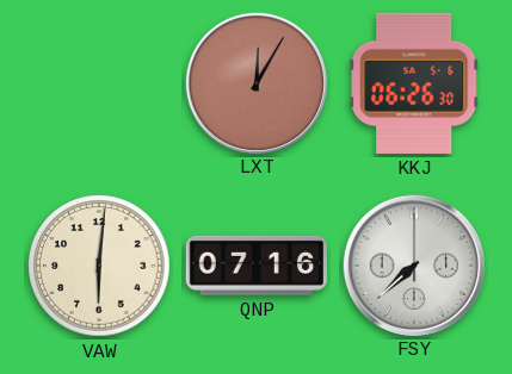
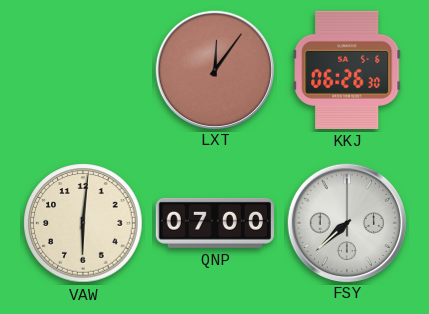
LXT: 12:05 -> 12:06 (214, 69)
QNP: 07:16 -> 07:00 (215, 223)
